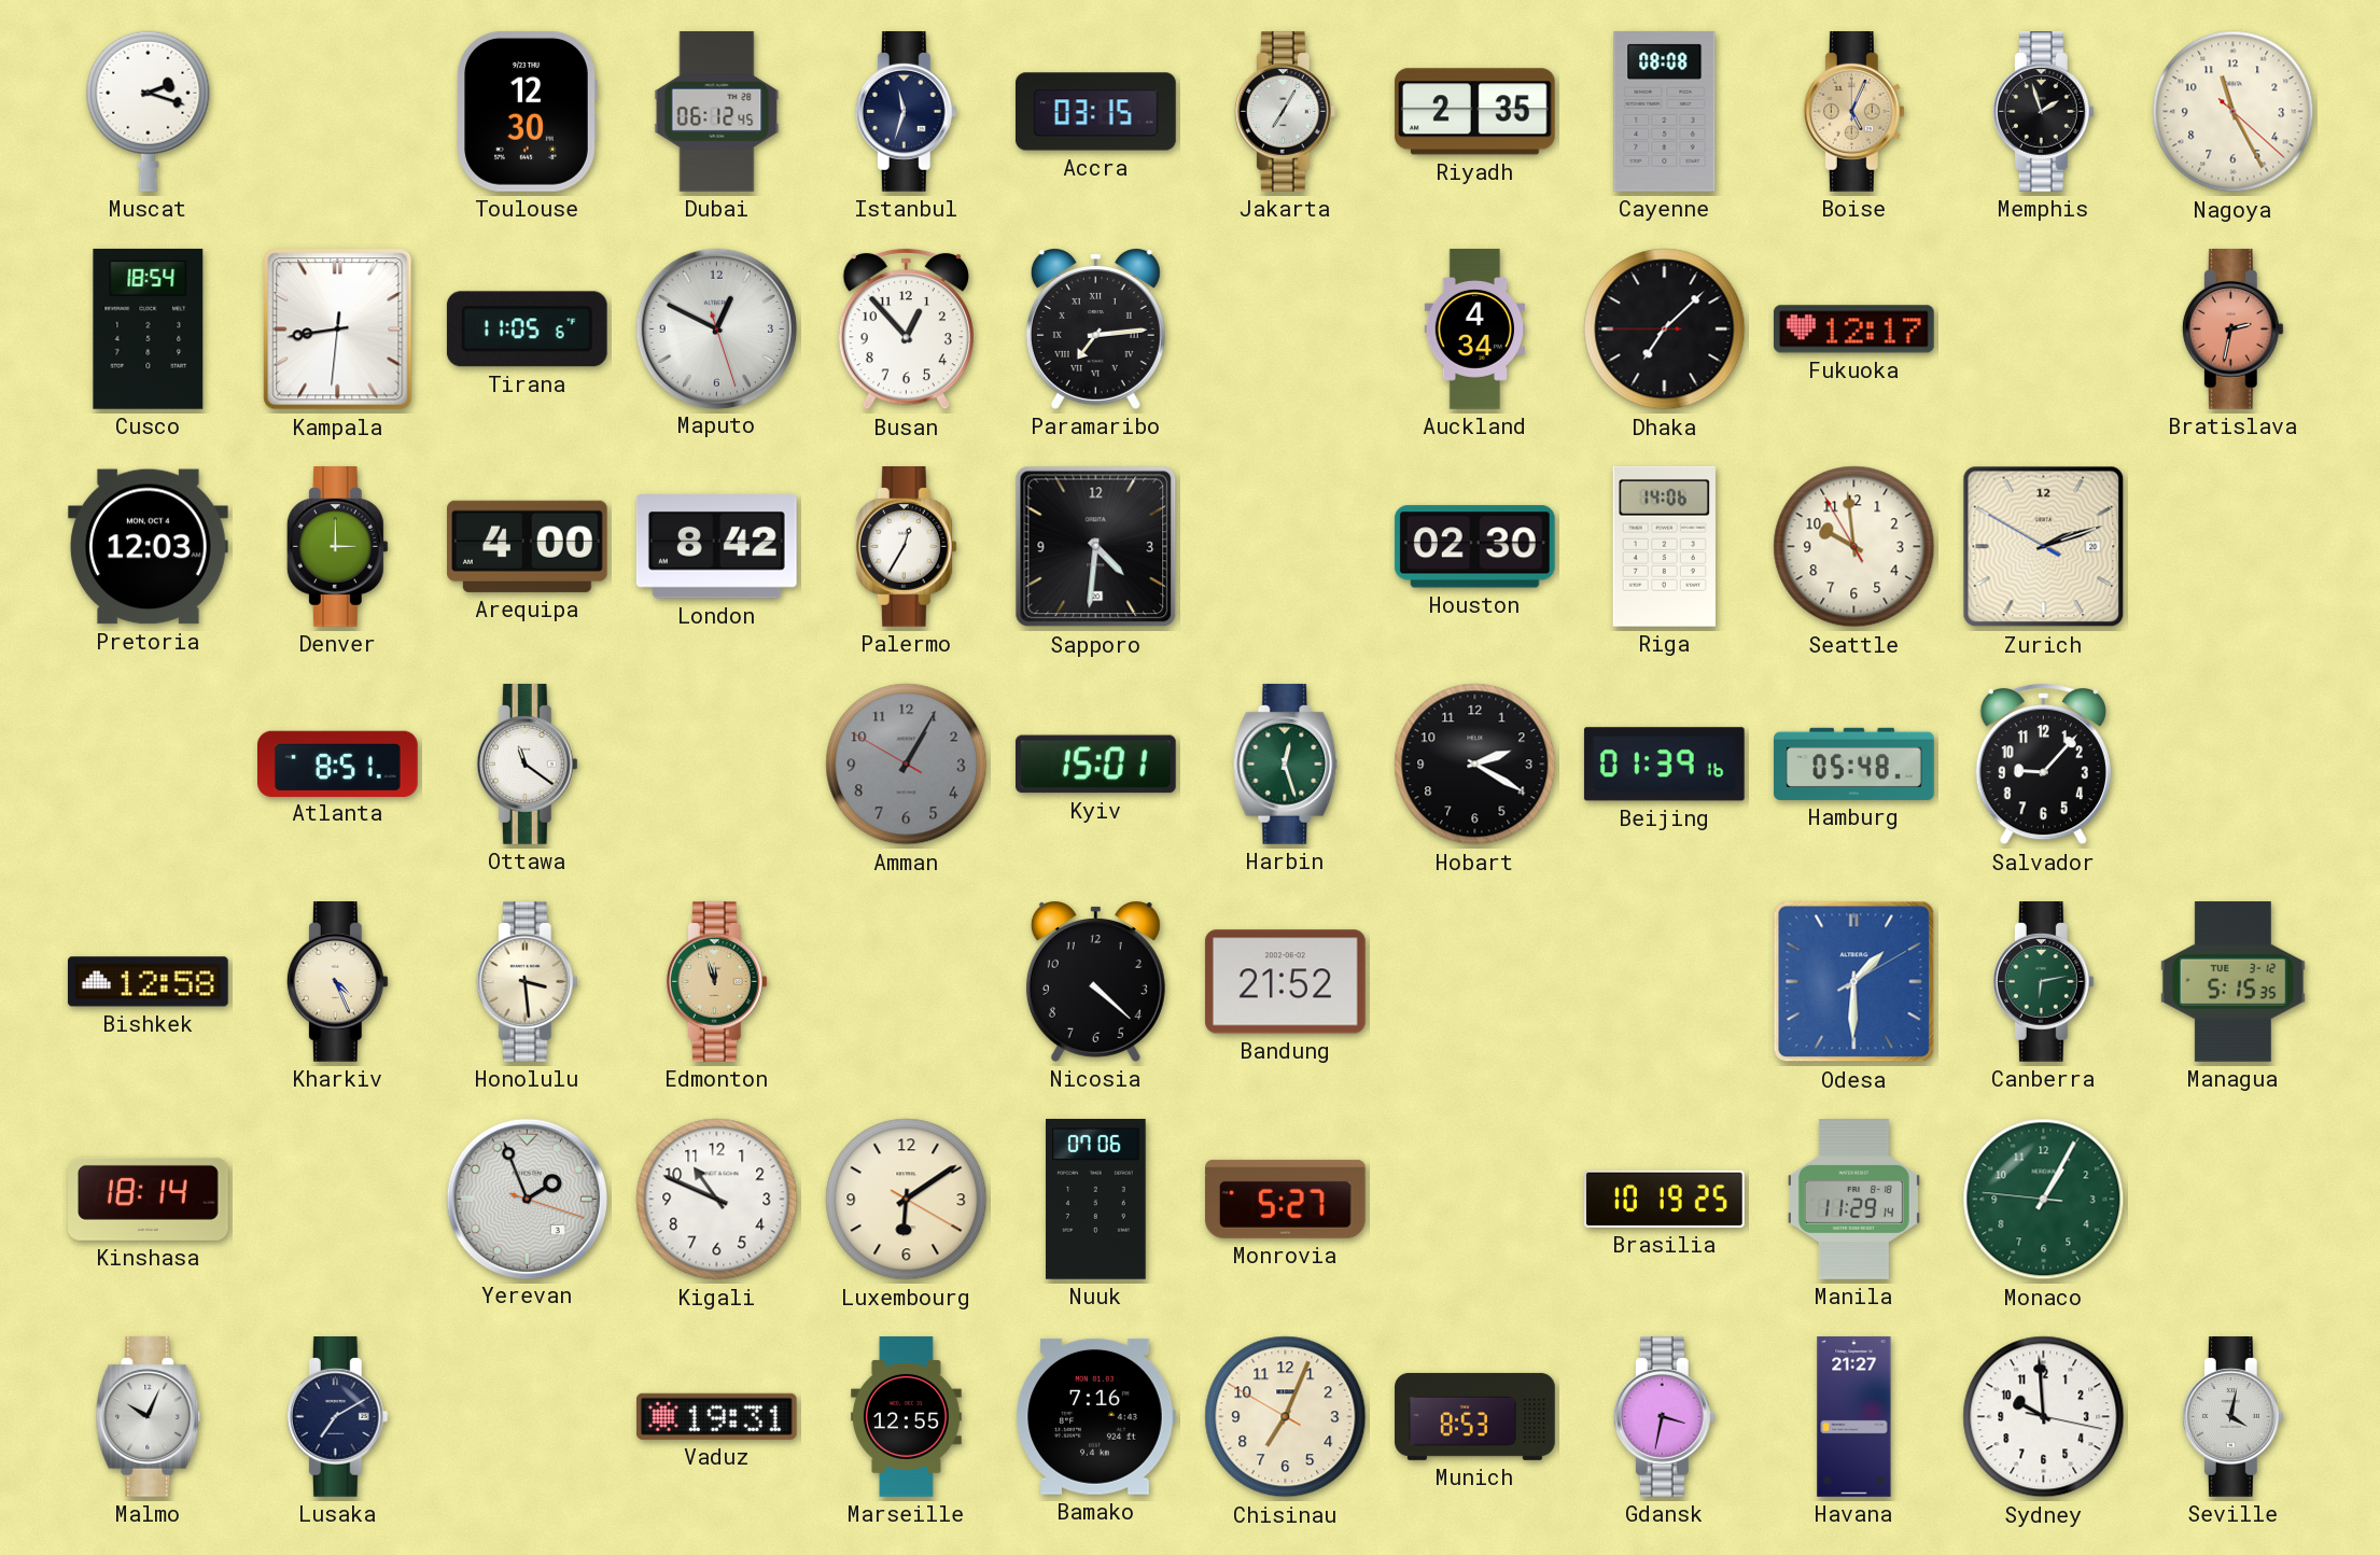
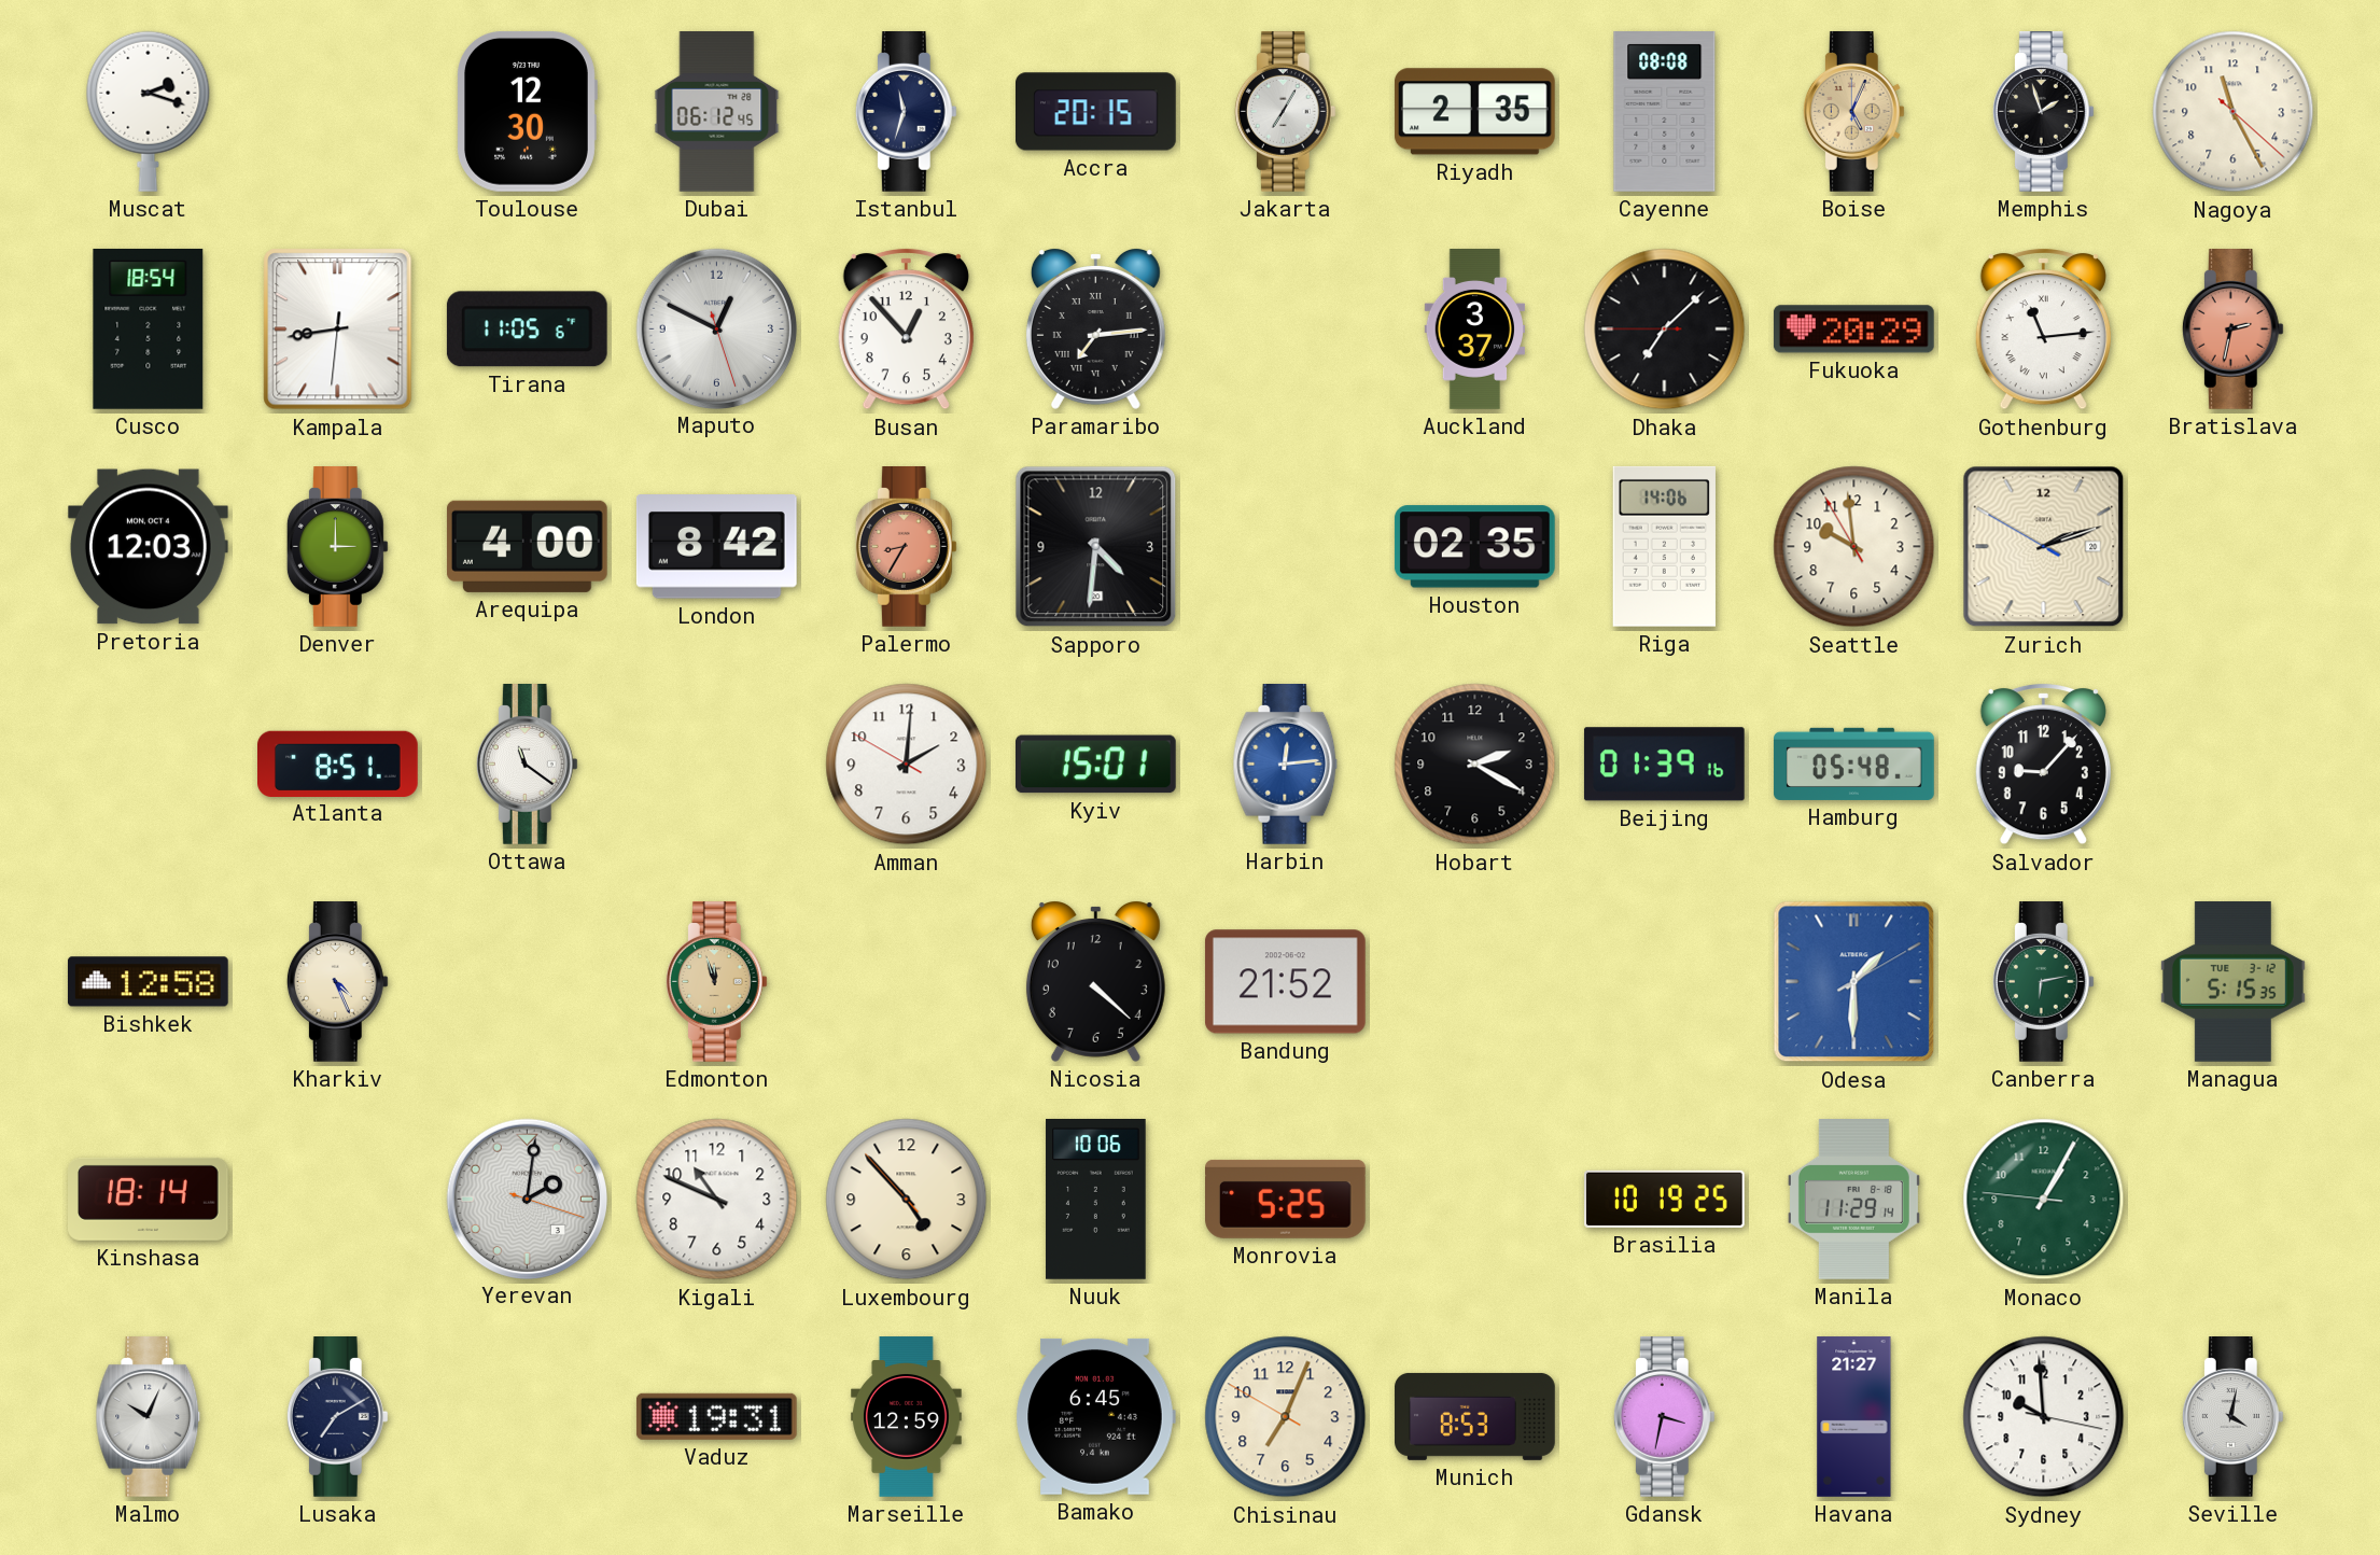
Accra: 03:15 -> 20:15 (1096, 112)
Auckland: 4:34 -> 3:37 (1474, 330)
Fukuoka: 12:17 -> 20:29 (1853, 330)
Gothenburg: none -> 11:14 (2043, 328)
Palermo: 12:35 -> 8:35 (906, 547)
Palermo dial: white -> salmon (906, 547)
Houston: 02:30 -> 02:35 (1474, 547)
Amman: 1:04 -> 2:00 (907, 765)
Amman dial: grey -> white (907, 765)
Harbin: 12:27 -> 12:14 (1286, 765)
Harbin dial: green -> blue (1286, 765)
Honolulu: 3:29 -> none (527, 982)
Yerevan: 1:56 -> 2:01 (527, 1199)
Luxembourg: 6:09 -> 4:52 (907, 1200)
Nuuk: 07:06 -> 10:06 (1096, 1200)
Monrovia: 5:27 -> 5:25 (1286, 1199)
Marseille: 12:55 -> 12:59 (907, 1417)
Bamako: 7:16 -> 6:45 (1095, 1416)
